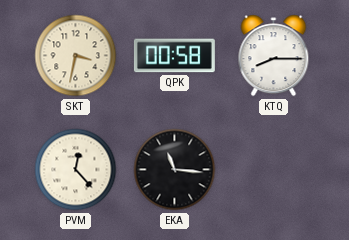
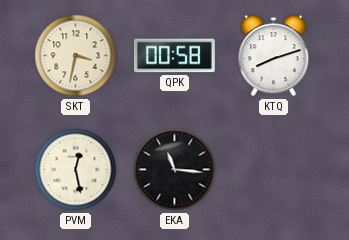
KTQ: 8:15 -> 8:12 (274, 56)
PVM: 12:23 -> 12:28 (76, 170)
